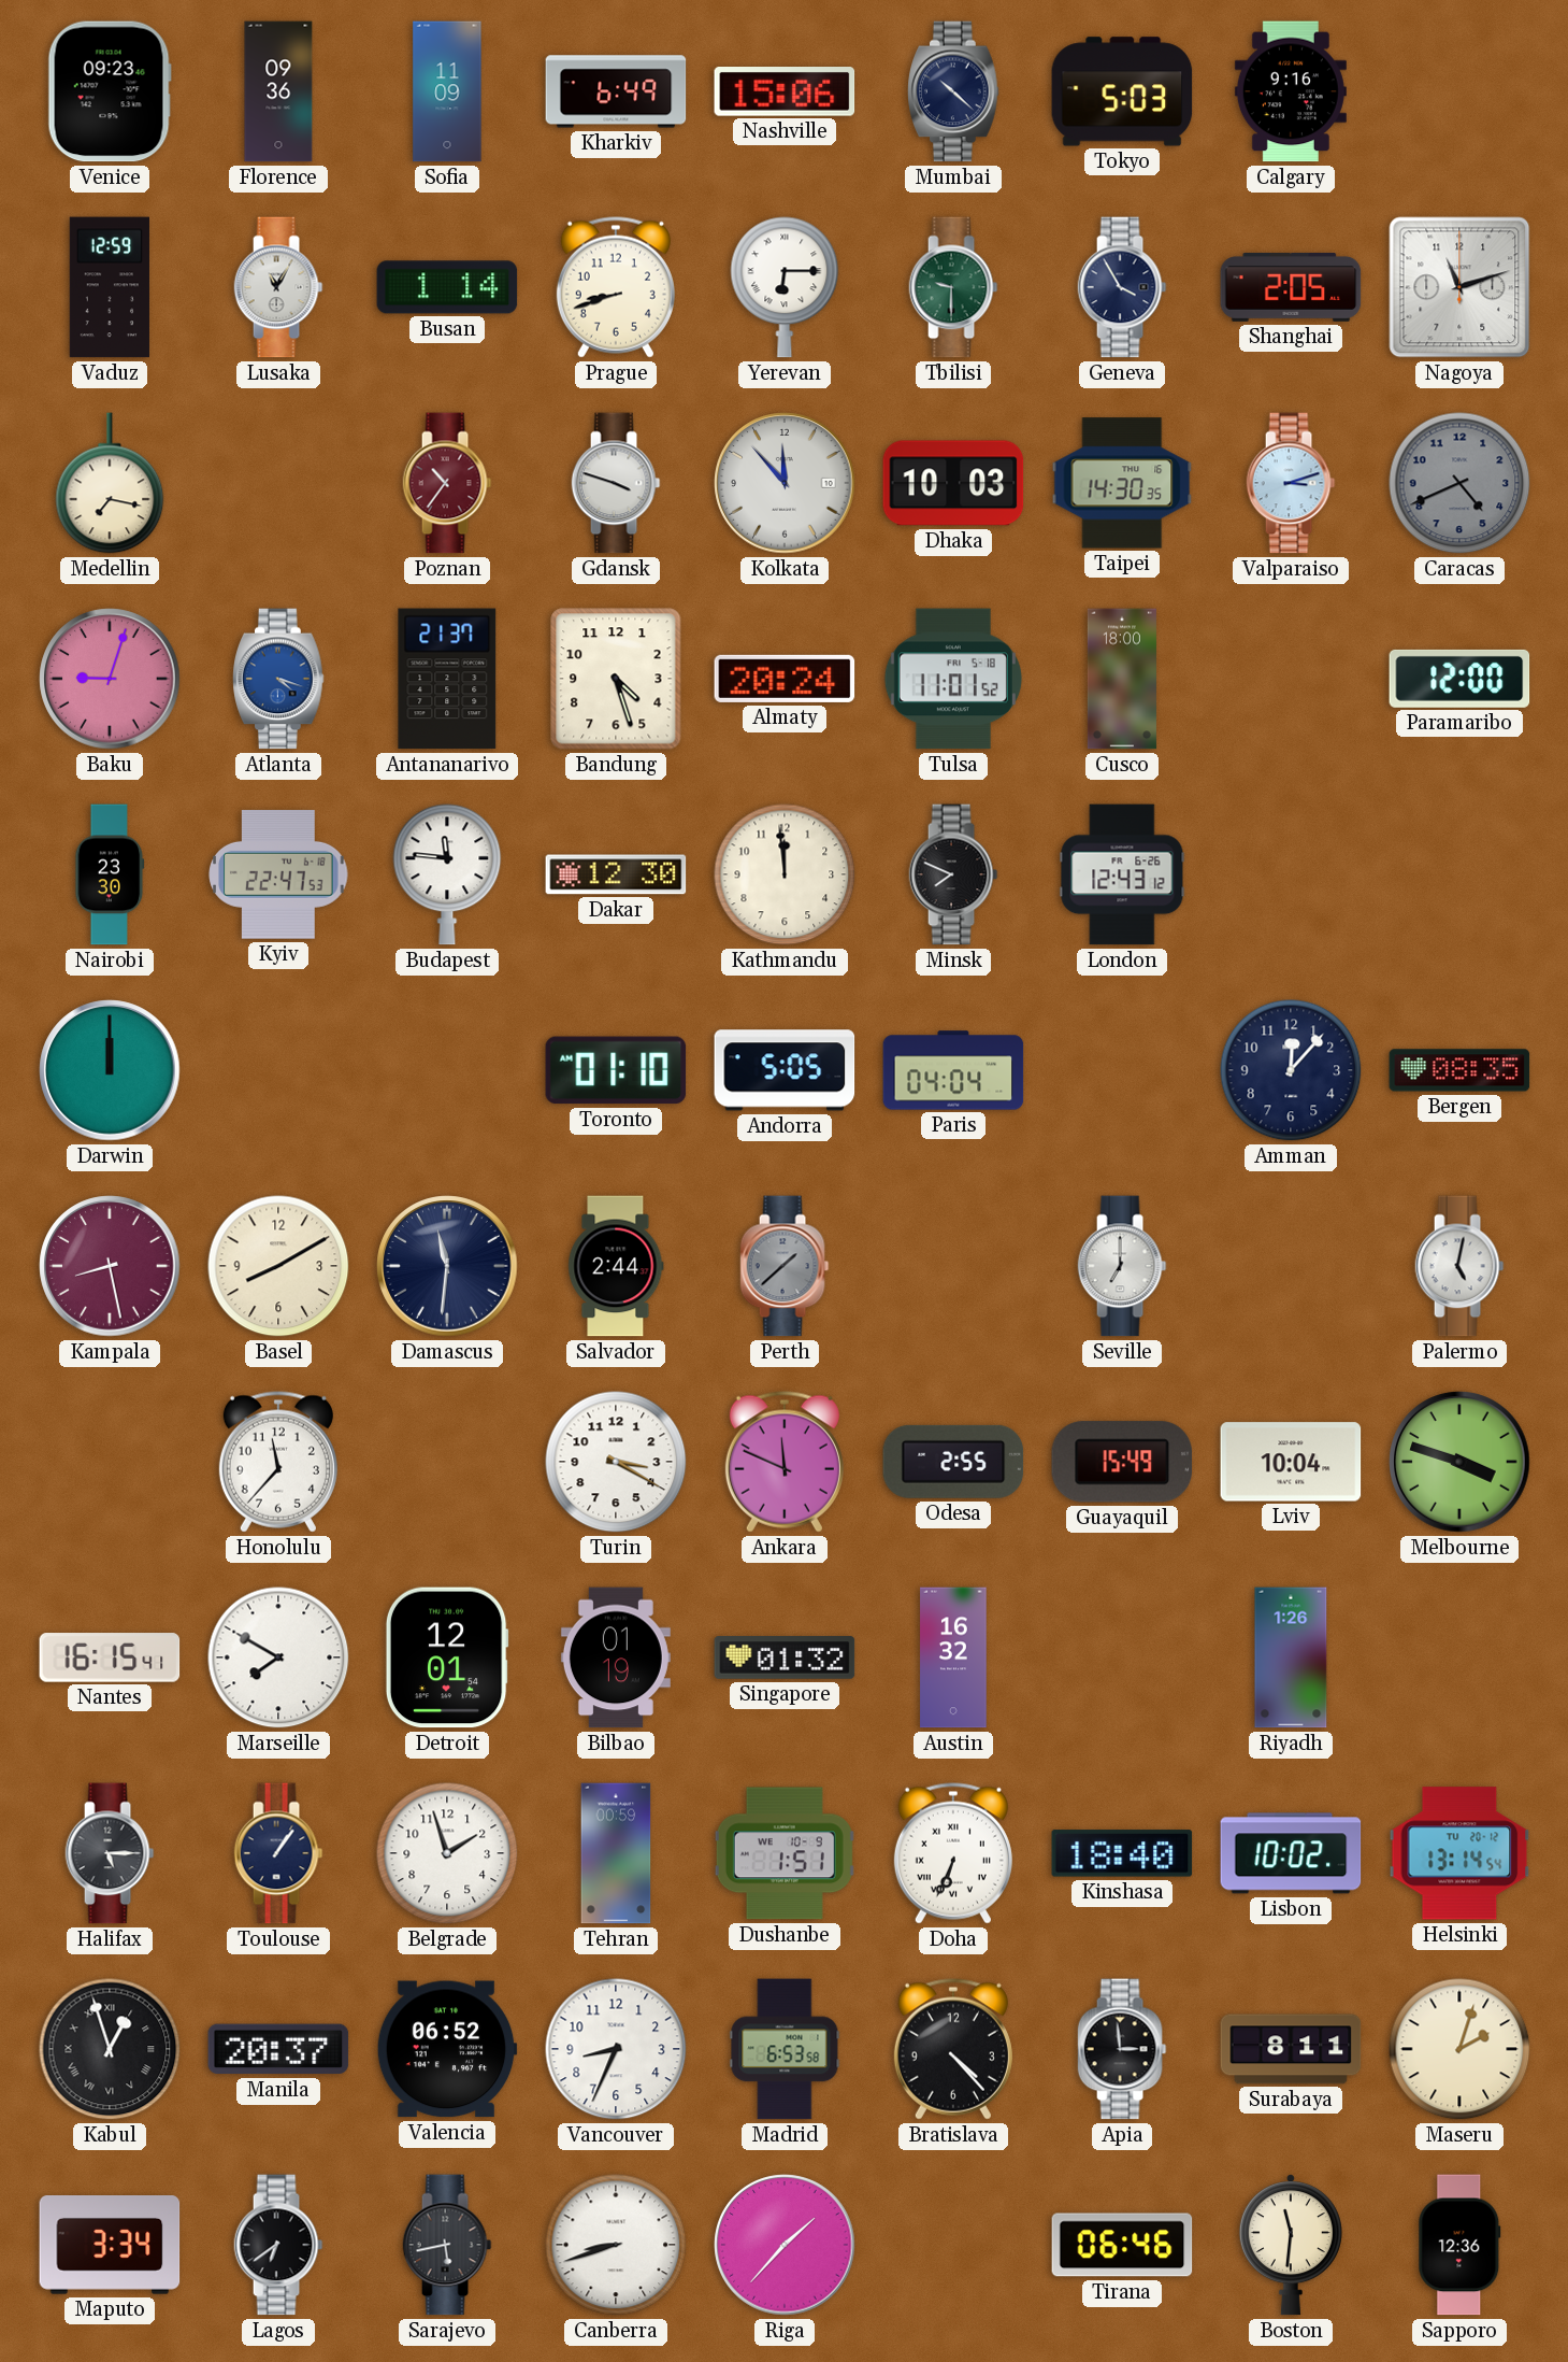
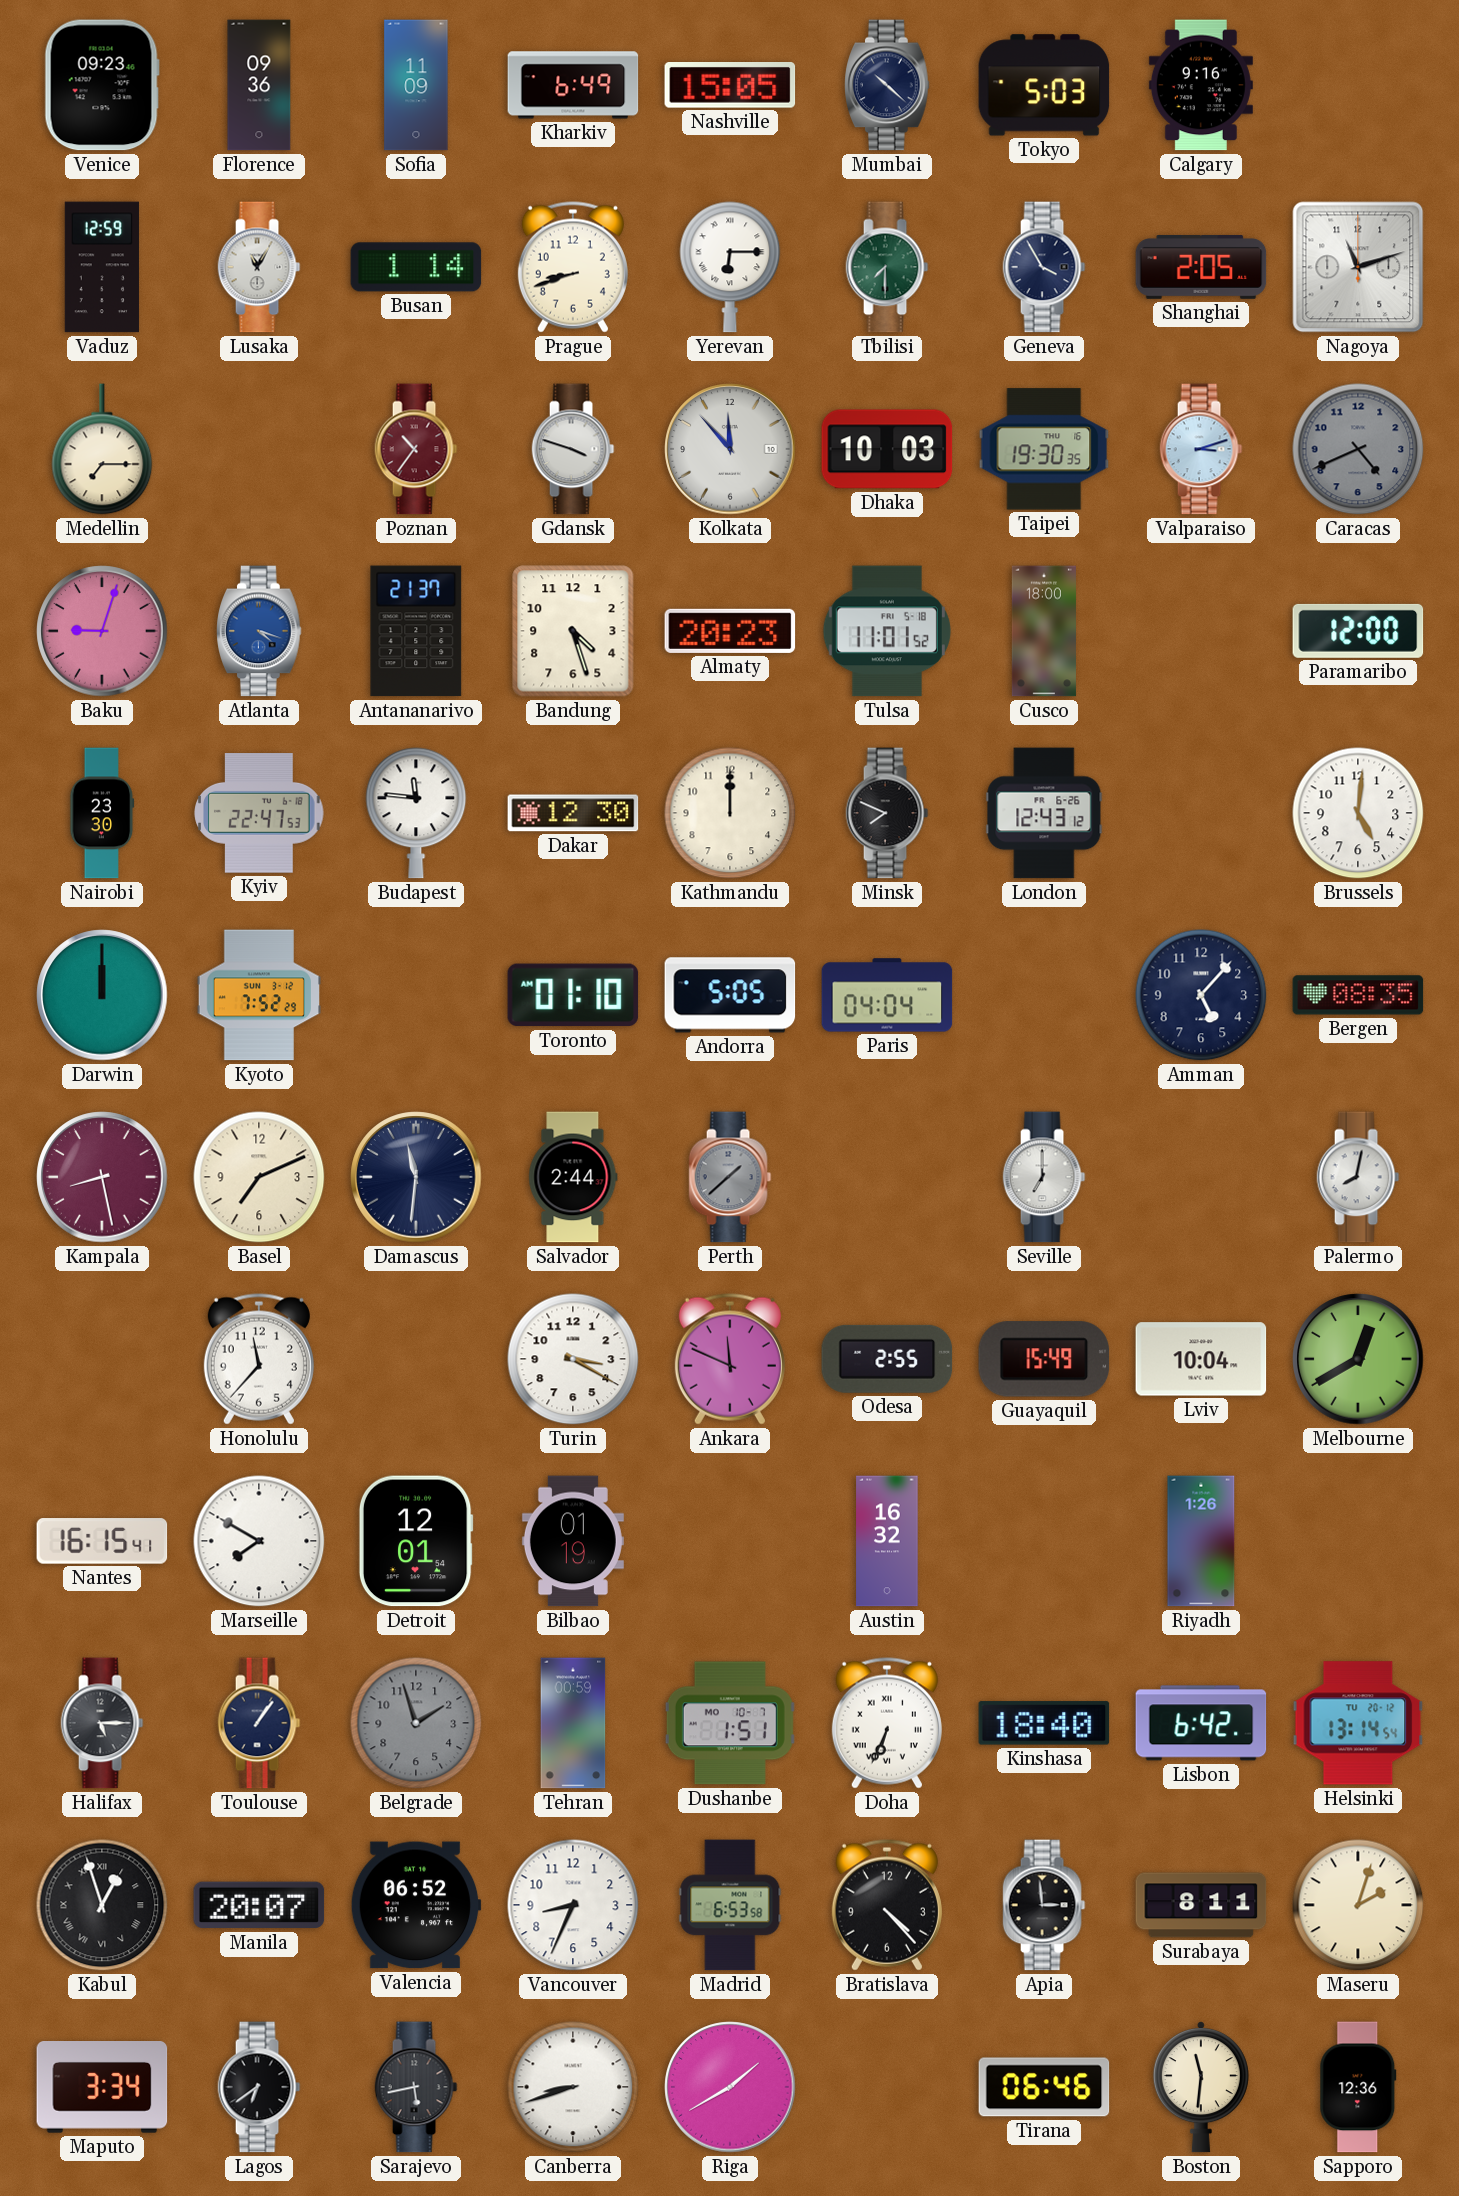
Nashville: 15:06 -> 15:05 (730, 85)
Tbilisi: 9:30 -> 7:30 (887, 267)
Medellin: 7:17 -> 7:15 (102, 449)
Taipei: 14:30 -> 19:30 (1044, 449)
Almaty: 20:24 -> 20:23 (730, 631)
Kathmandu: 11:59 -> 12:00 (730, 813)
Brussels: none -> 5:01 (1358, 813)
Kyoto: none -> 7:52 (258, 995)
Amman: 12:07 -> 5:07 (1201, 995)
Basel: 8:10 -> 7:11 (259, 1177)
Palermo: 5:02 -> 8:02 (1358, 1177)
Melbourne: 3:48 -> 12:40 (1358, 1359)
Singapore: 01:32 -> none (785, 1657)
Belgrade dial: white -> grey (416, 1723)
Dushanbe date: WE 10-9 -> MO 10-7 (730, 1723)
Lisbon: 10:02 -> 6:42 (1201, 1723)
Manila: 20:37 -> 20:07 (259, 1905)
Riga: 1:37 -> 1:40 (730, 2087)
